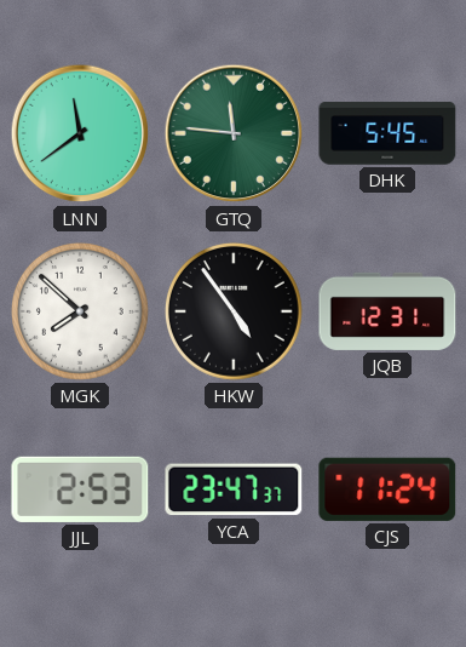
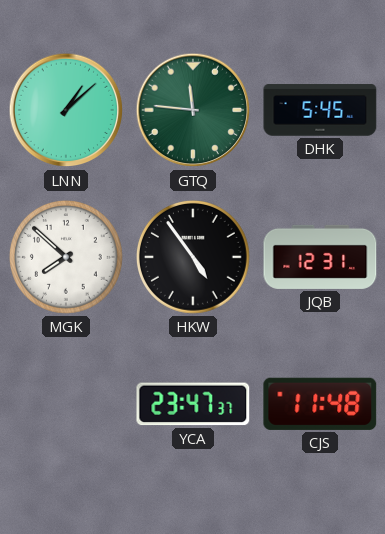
LNN: 11:39 -> 1:08 (66, 110)
JJL: 2:53 -> none (80, 489)
CJS: 11:24 -> 11:48 (320, 404)
